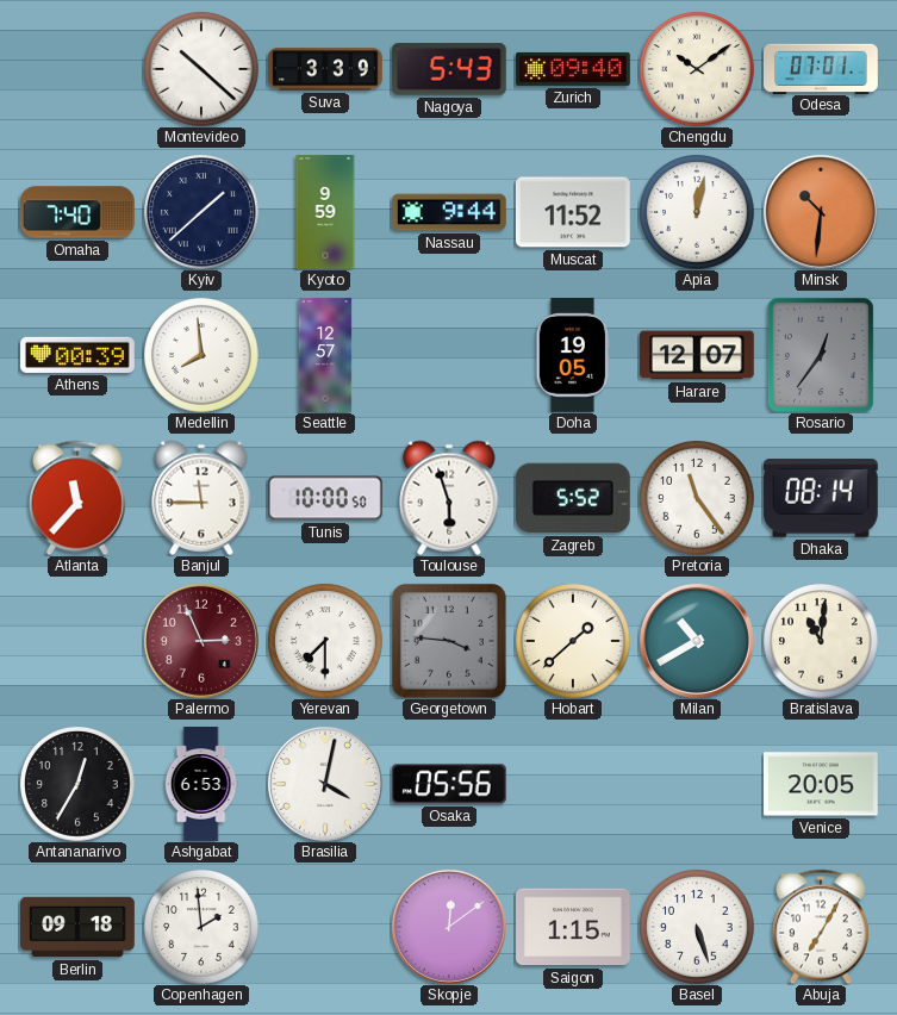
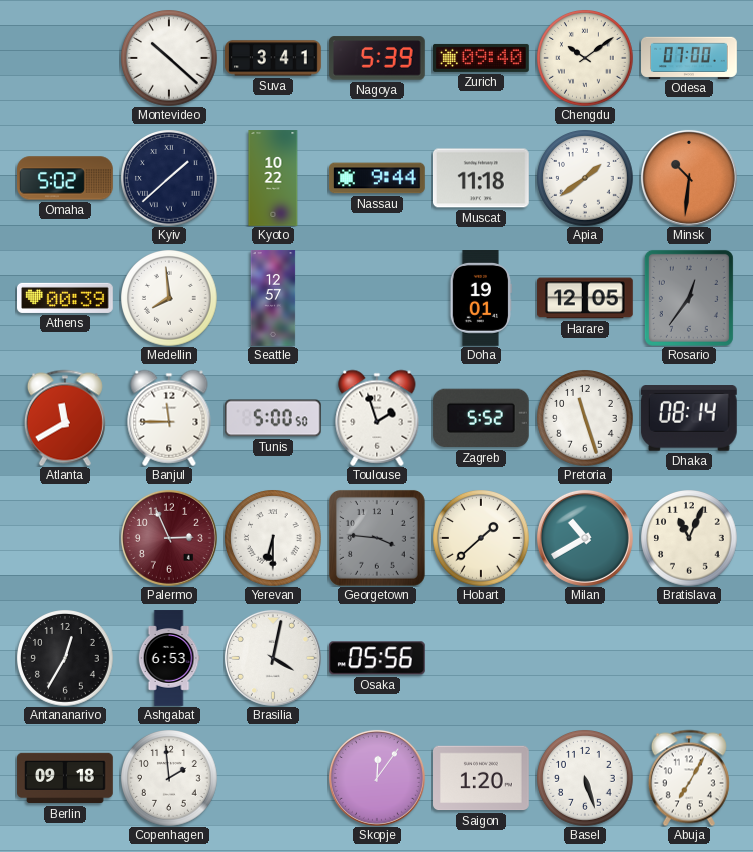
Suva: 3:39 -> 3:41 (273, 58)
Nagoya: 5:43 -> 5:39 (377, 58)
Odesa: 07:01 -> 07:00 (690, 57)
Omaha: 7:40 -> 5:02 (65, 178)
Kyoto: 9:59 -> 10:22 (273, 178)
Muscat: 11:52 -> 11:18 (482, 178)
Apia: 12:02 -> 1:39 (585, 178)
Doha: 19:05 -> 19:01 (481, 299)
Harare: 12:07 -> 12:05 (586, 298)
Atlanta: 11:37 -> 11:40 (65, 418)
Tunis: 10:00 -> 5:00 (273, 418)
Toulouse: 5:57 -> 1:57 (377, 418)
Pretoria: 11:24 -> 11:27 (585, 418)
Yerevan: 7:30 -> 6:30 (273, 538)
Bratislava: 11:01 -> 11:04 (689, 538)
Venice: 20:05 -> none (822, 784)
Skopje: 12:09 -> 12:06 (377, 778)
Saigon: 1:15 -> 1:20 (482, 778)
